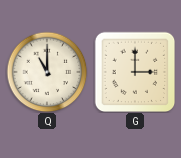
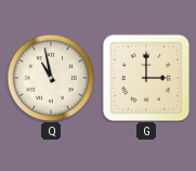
Q: 11:00 -> 10:58 (51, 78)
